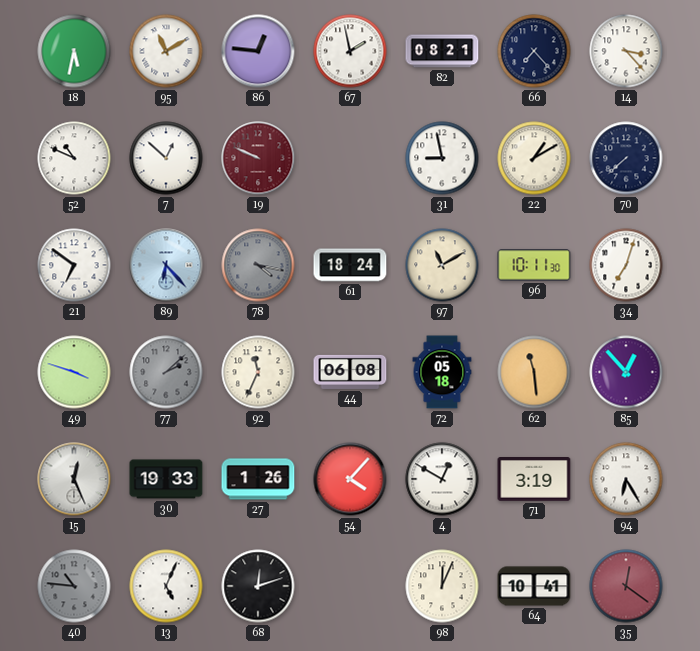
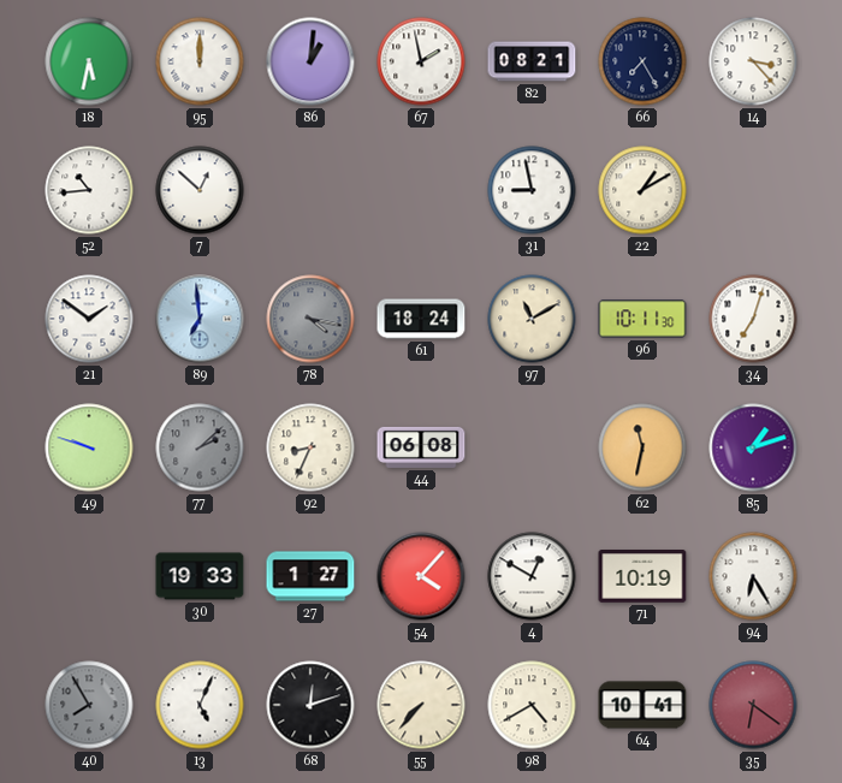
95: 11:10 -> 12:00 (200, 61)
86: 12:46 -> 1:01 (310, 61)
66: 7:23 -> 7:25 (642, 61)
52: 10:49 -> 10:44 (89, 190)
19: 9:49 -> none (258, 158)
70: 7:38 -> none (626, 158)
21: 6:51 -> 1:51 (89, 319)
89: 6:23 -> 6:59 (200, 319)
49: 3:48 -> 9:48 (89, 447)
92: 11:34 -> 8:34 (310, 447)
72: 05:18 -> none (442, 372)
62: 11:29 -> 11:32 (642, 447)
85: 12:53 -> 1:12 (753, 447)
15: 12:26 -> none (74, 479)
27: 1:26 -> 1:27 (310, 576)
71: 3:19 -> 10:19 (642, 577)
40: 10:46 -> 7:55 (89, 705)
55: none -> 7:37 (421, 705)
98: 12:04 -> 4:40 (532, 705)
35: 12:21 -> 6:21 (753, 705)
